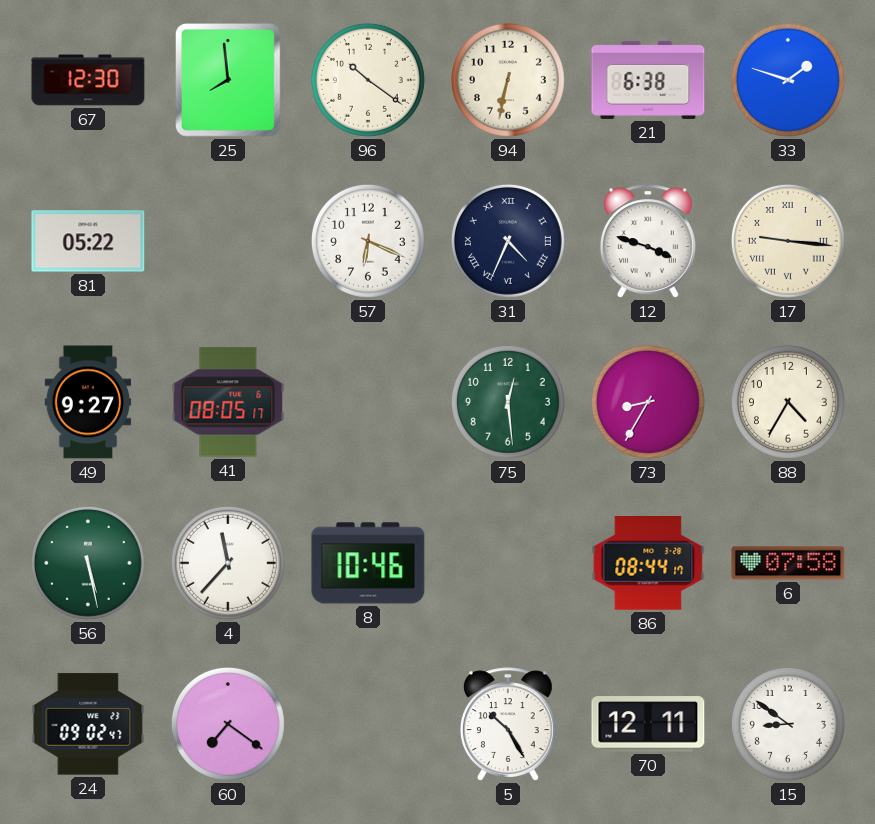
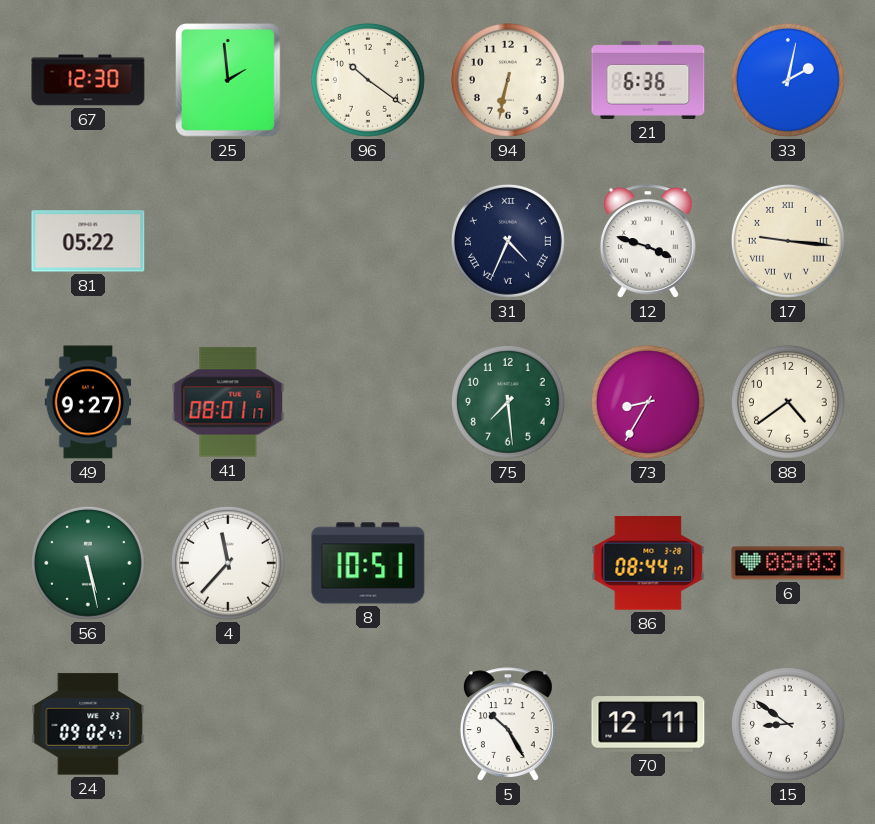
25: 7:59 -> 1:59 (229, 80)
21: 6:38 -> 6:36 (648, 80)
33: 1:48 -> 2:02 (788, 80)
57: 6:19 -> none (368, 241)
41: 08:05 -> 08:01 (228, 402)
75: 12:29 -> 7:29 (508, 402)
88: 4:35 -> 4:39 (788, 402)
8: 10:46 -> 10:51 (368, 563)
6: 07:58 -> 08:03 (788, 563)
60: 7:21 -> none (228, 724)
